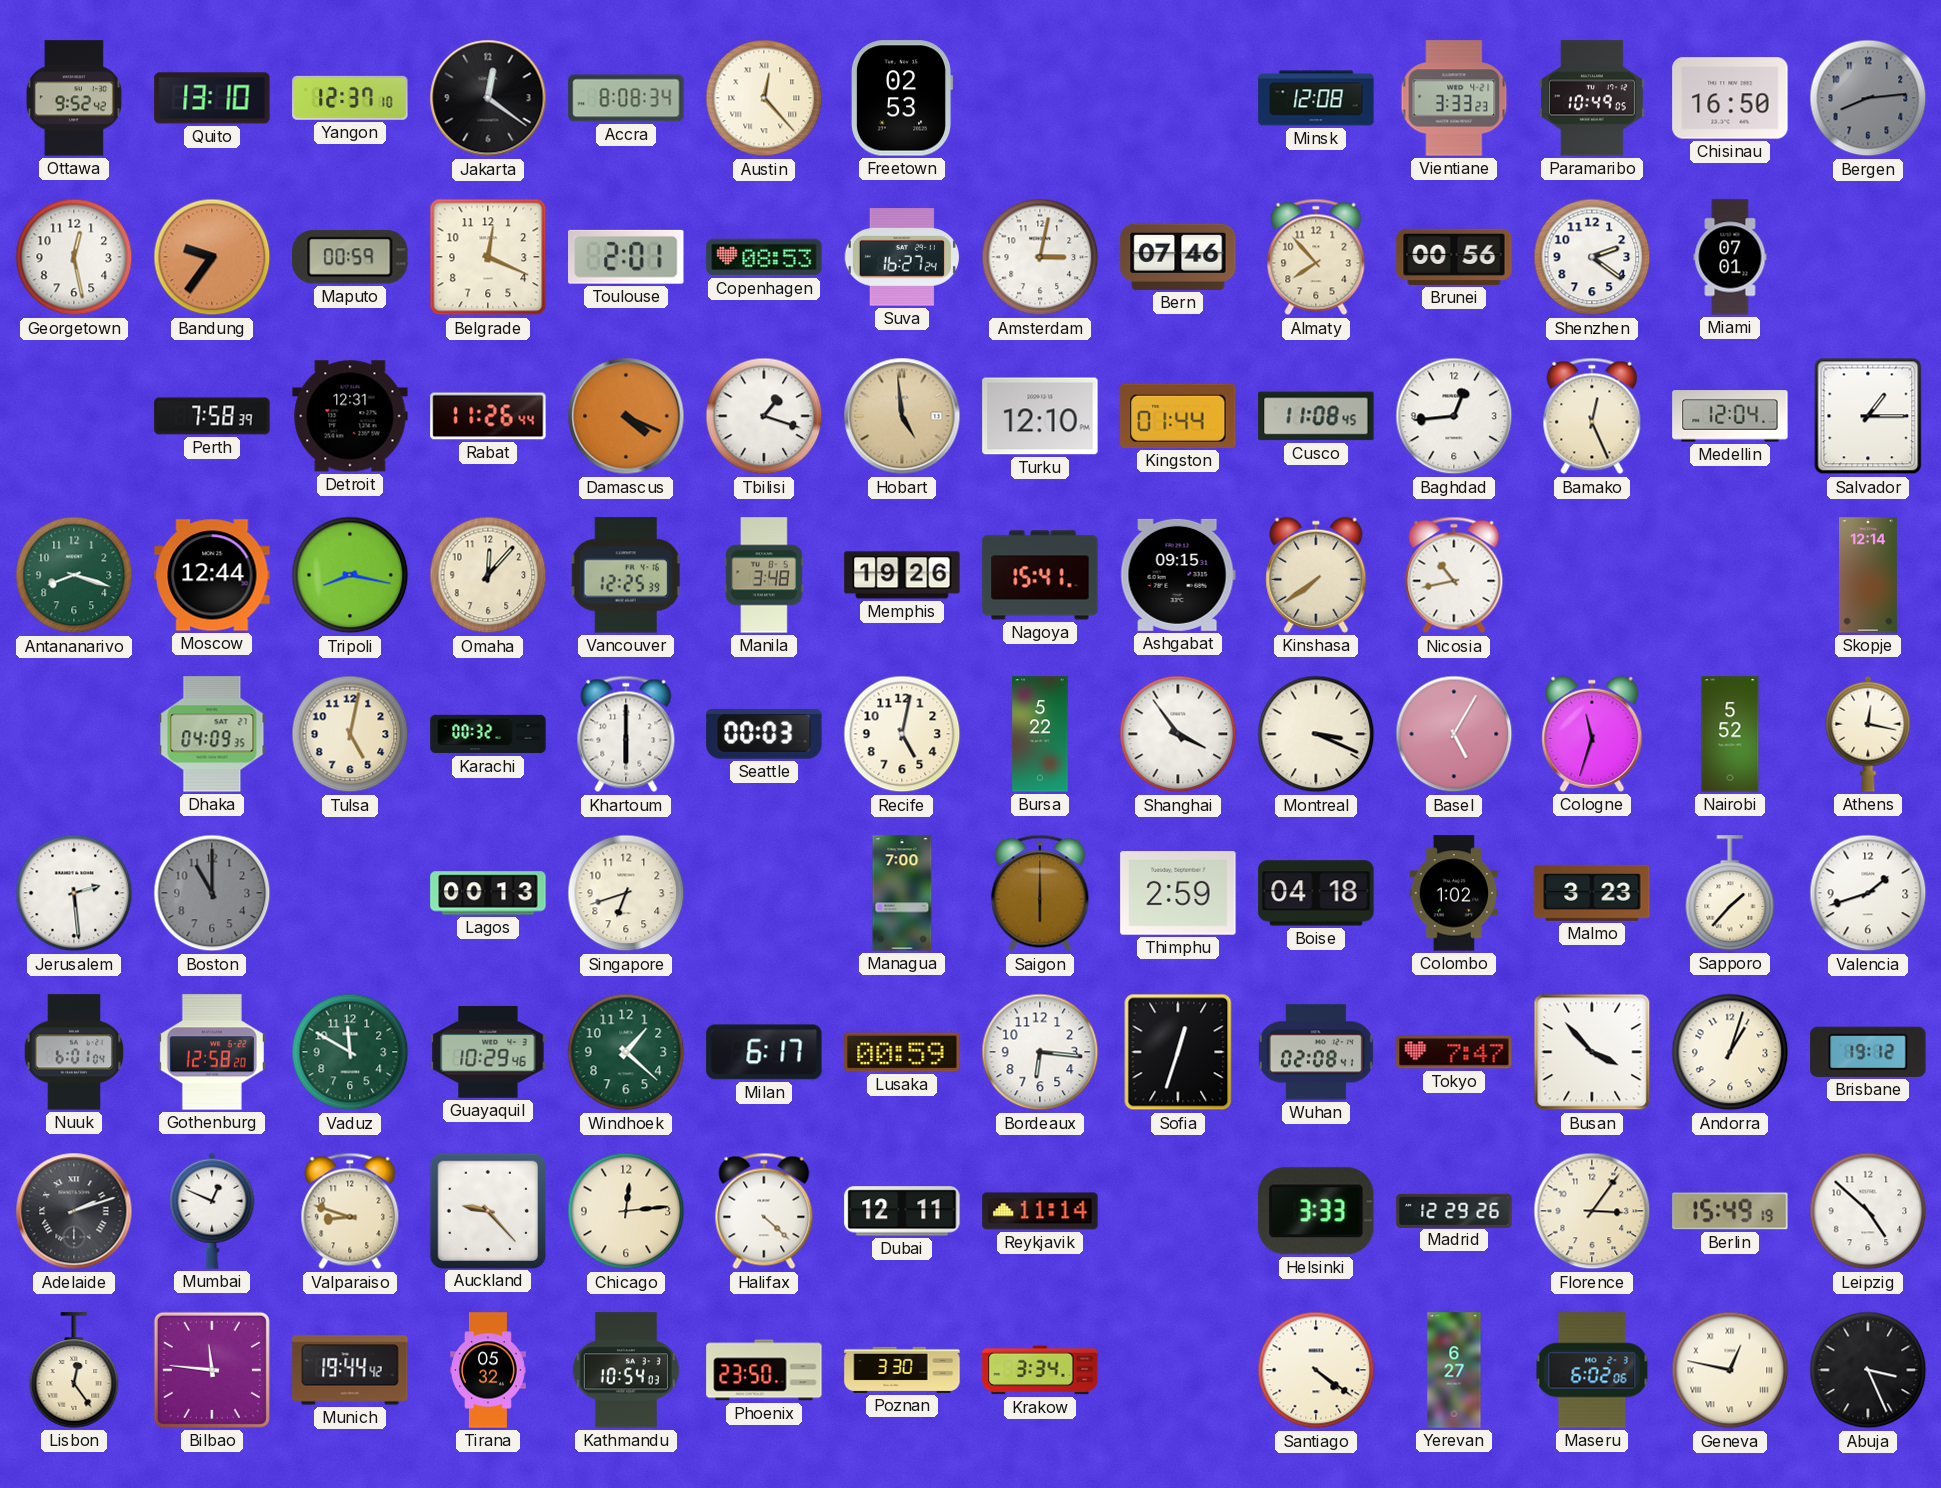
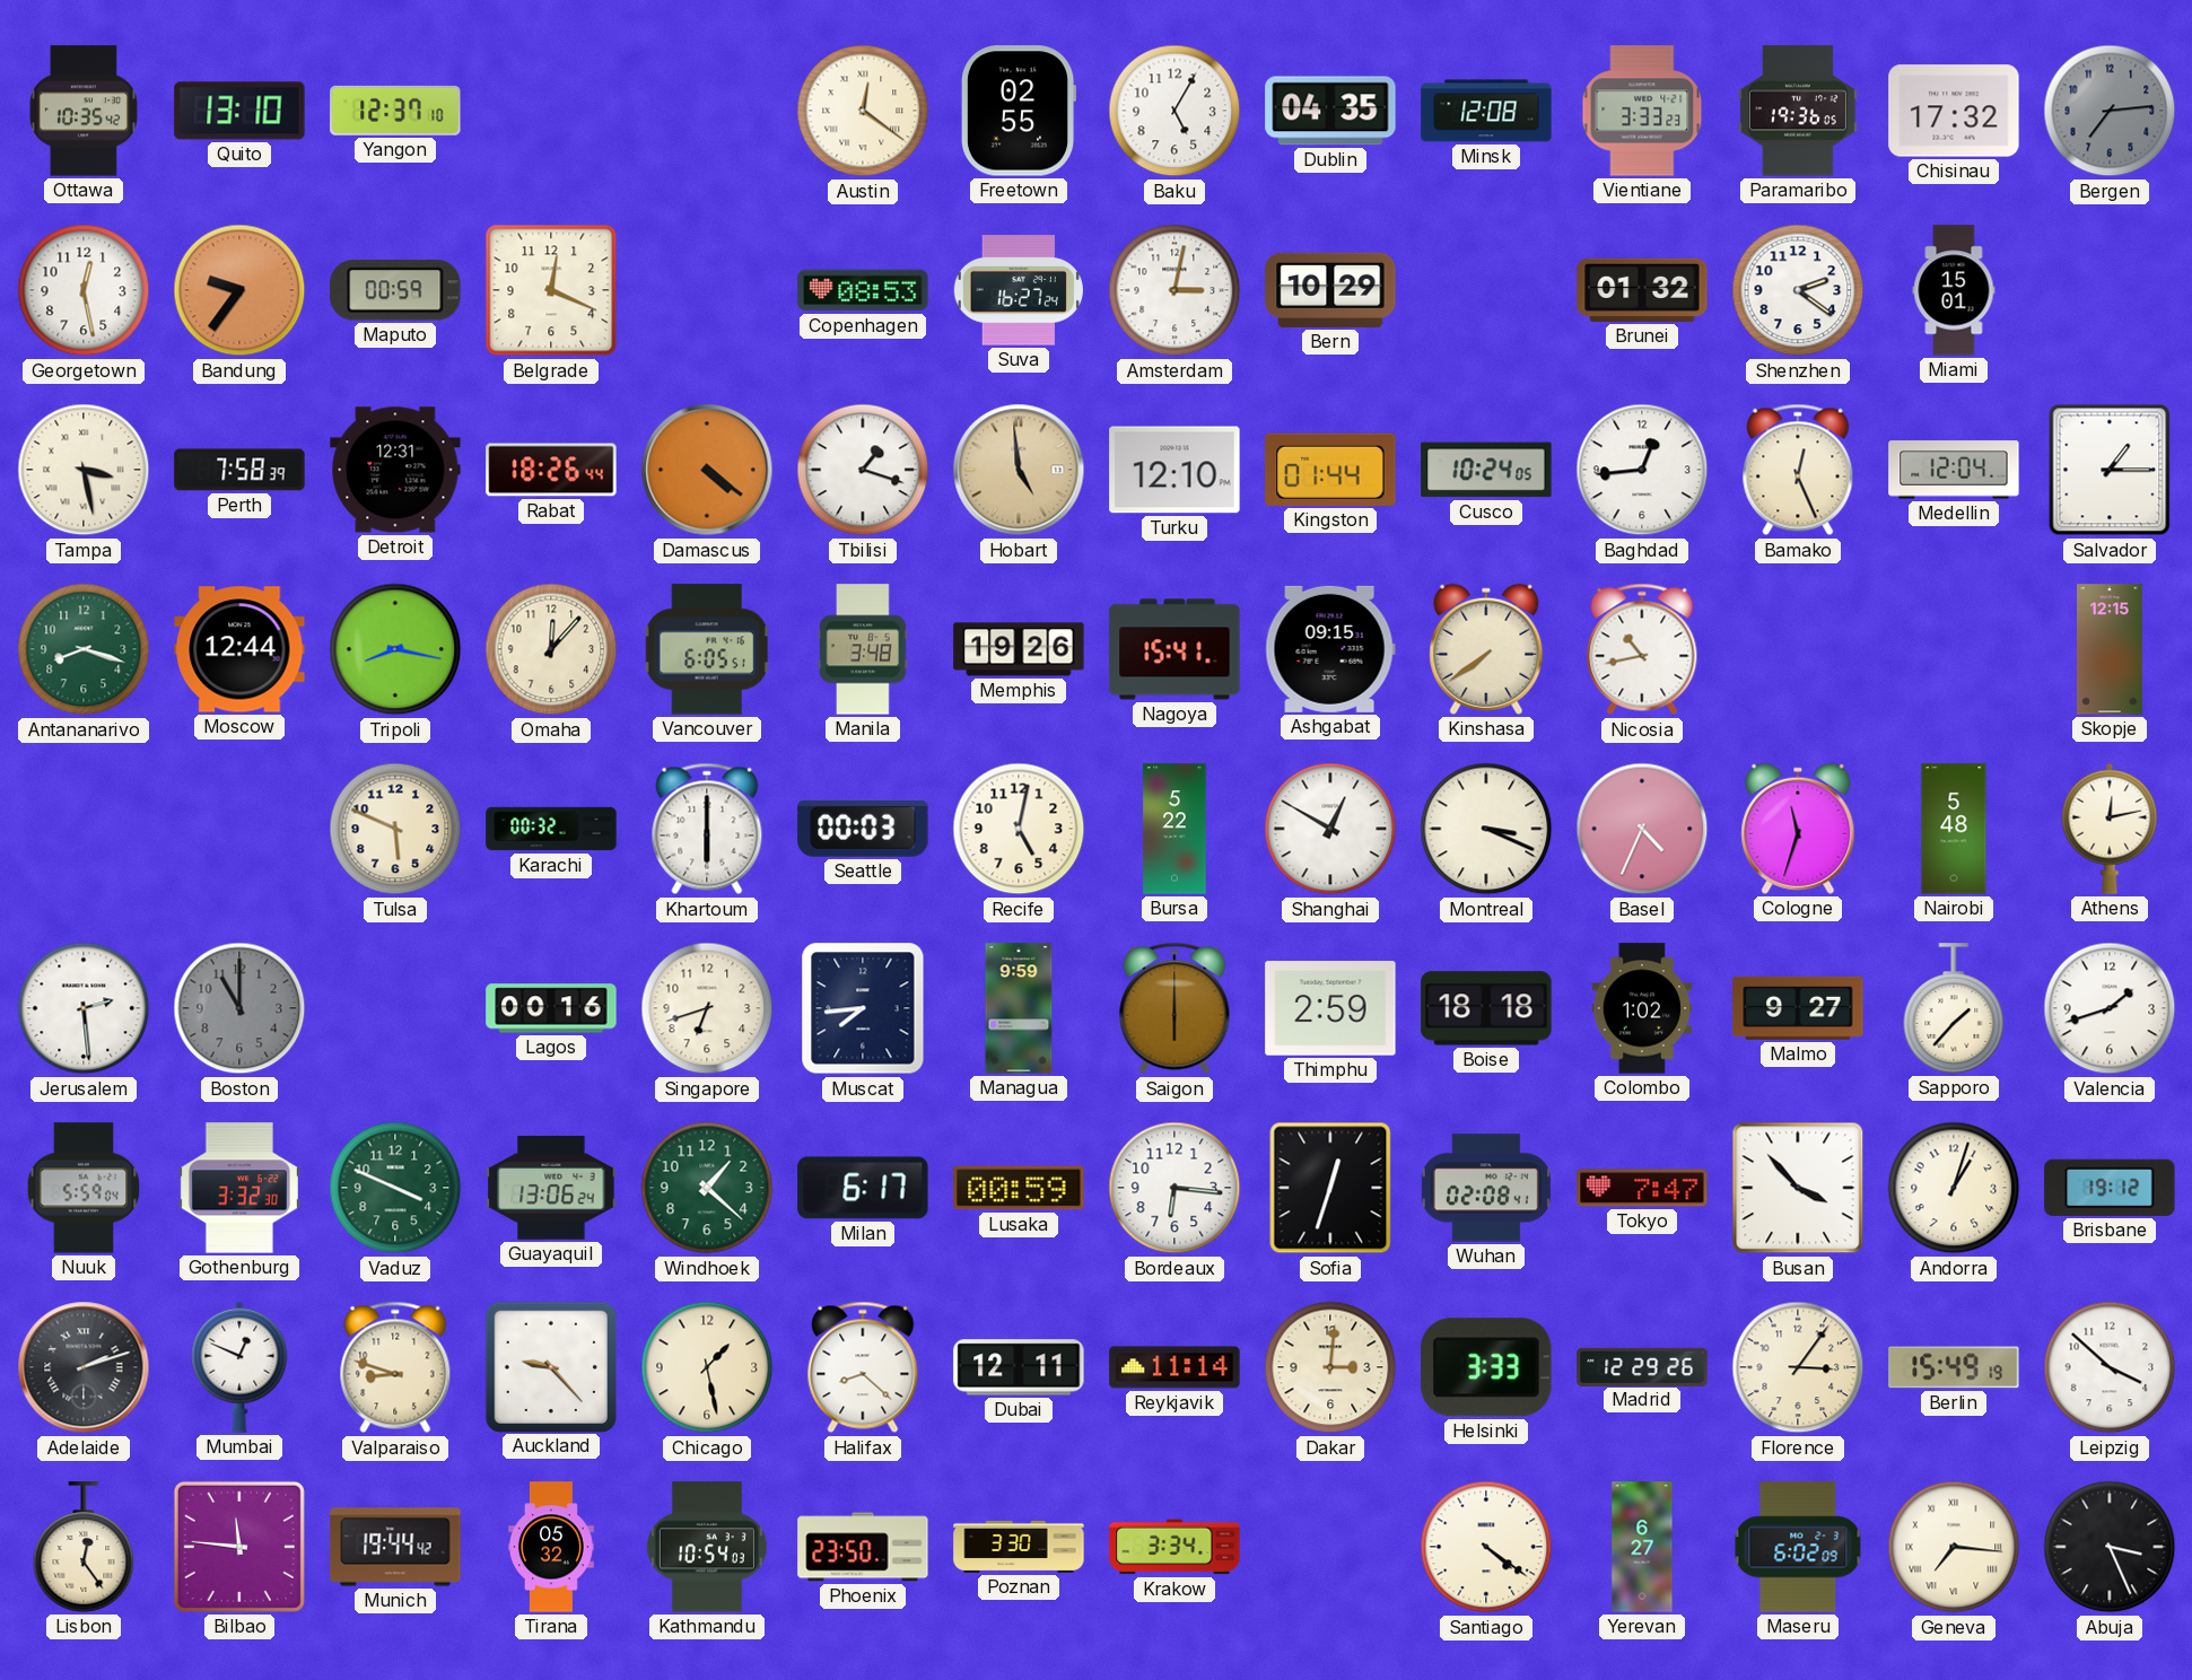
Ottawa: 9:52 -> 10:35 (84, 111)
Jakarta: 12:21 -> none (488, 98)
Accra: 8:08 -> none (626, 98)
Austin: 12:23 -> 12:21 (863, 111)
Freetown: 02:53 -> 02:55 (1019, 111)
Baku: none -> 5:05 (1174, 111)
Dublin: none -> 04:35 (1330, 111)
Paramaribo: 10:49 -> 19:36 (1798, 111)
Chisinau: 16:50 -> 17:32 (1954, 111)
Bergen: 8:14 -> 7:14 (2110, 111)
Toulouse: 2:01 -> none (626, 257)
Bern: 07:46 -> 10:29 (1330, 290)
Almaty: 7:53 -> none (1316, 257)
Brunei: 00:56 -> 01:32 (1642, 290)
Miami: 07:01 -> 15:01 (1954, 290)
Tampa: none -> 3:28 (84, 470)
Rabat: 11:26 -> 18:26 (551, 470)
Damascus: 4:19 -> 4:21 (707, 470)
Cusco: 11:08 -> 10:24 (1486, 470)
Vancouver: 12:25 -> 6:05 (707, 649)
Skopje: 12:14 -> 12:15 (2111, 649)
Dhaka: 04:09 -> none (212, 734)
Tulsa: 5:02 -> 5:49 (395, 829)
Shanghai: 3:54 -> 12:50 (1330, 829)
Basel: 5:05 -> 4:34 (1642, 829)
Nairobi: 5:52 -> 5:48 (1954, 829)
Athens: 12:17 -> 12:13 (2110, 829)
Lagos: 00:13 -> 00:16 (551, 1008)
Muscat: none -> 7:44 (863, 1008)
Managua: 7:00 -> 9:59 (1019, 1008)
Boise: 04:18 -> 18:18 (1486, 1008)
Malmo: 3:23 -> 9:27 (1798, 1008)
Nuuk: 6:01 -> 5:59 (84, 1188)
Gothenburg: 12:58 -> 3:32 (239, 1188)
Vaduz: 11:50 -> 3:49 (395, 1188)
Guayaquil: 10:29 -> 13:06 (551, 1189)
Chicago: 12:14 -> 1:28 (707, 1367)
Halifax: 4:22 -> 8:22 (863, 1367)
Dakar: none -> 3:01 (1330, 1367)
Leipzig: 4:52 -> 3:52 (2110, 1367)
Maseru: 6:02:06 -> 6:02:09 (1798, 1547)
Geneva: 12:47 -> 7:16 (1954, 1547)
